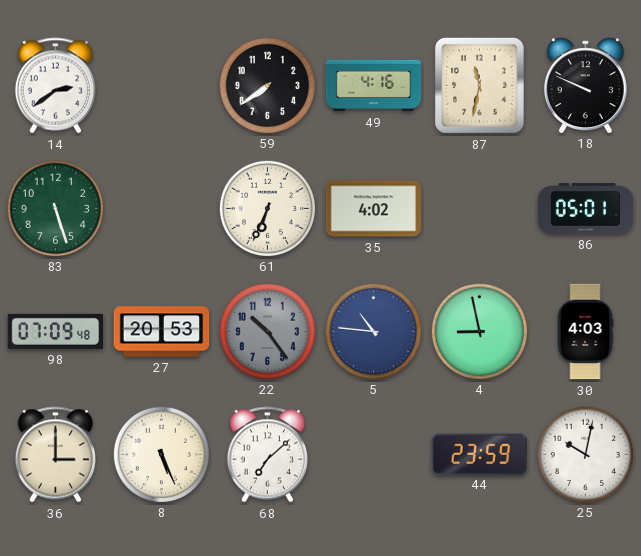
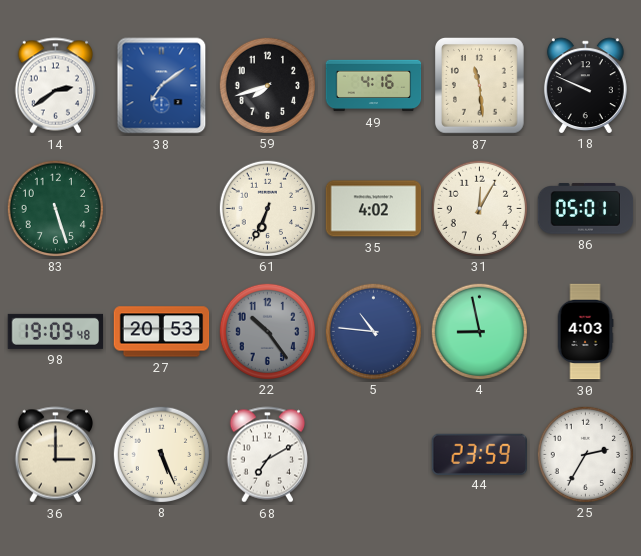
38: none -> 7:09 (162, 86)
59: 7:39 -> 7:42 (267, 85)
87: 11:32 -> 11:29 (480, 86)
31: none -> 12:05 (479, 208)
98: 07:09 -> 19:09 (56, 331)
68: 7:08 -> 7:10 (267, 455)
25: 10:02 -> 2:35 (585, 454)
